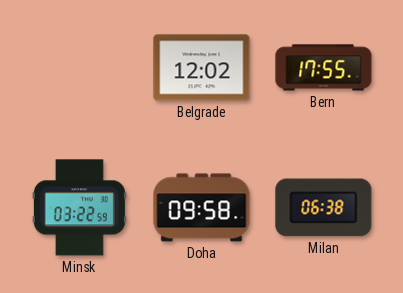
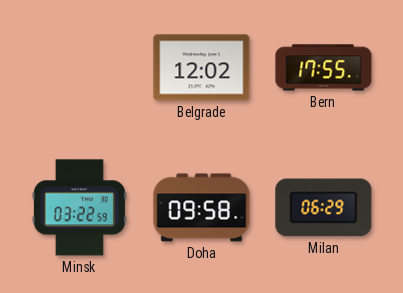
Milan: 06:38 -> 06:29 (324, 208)
